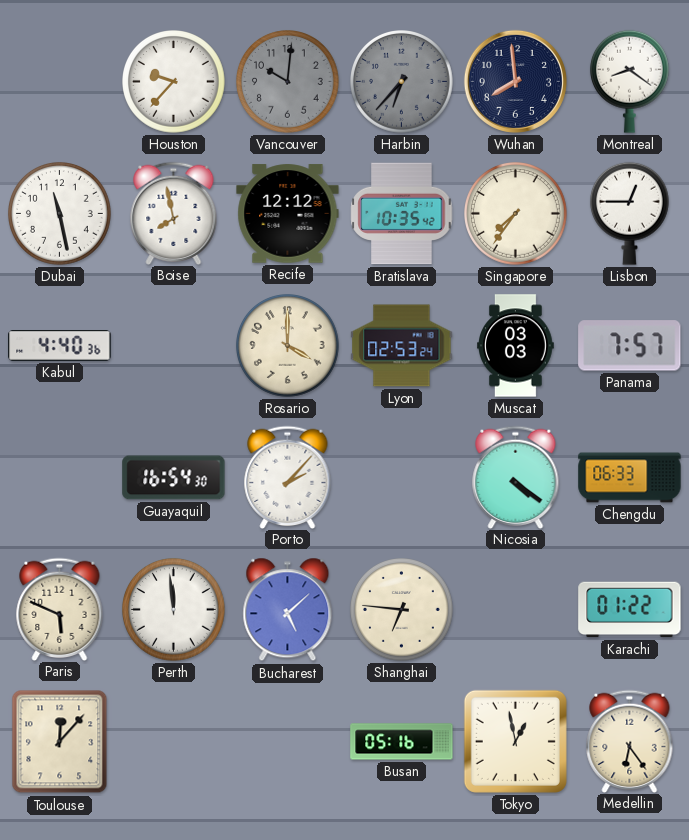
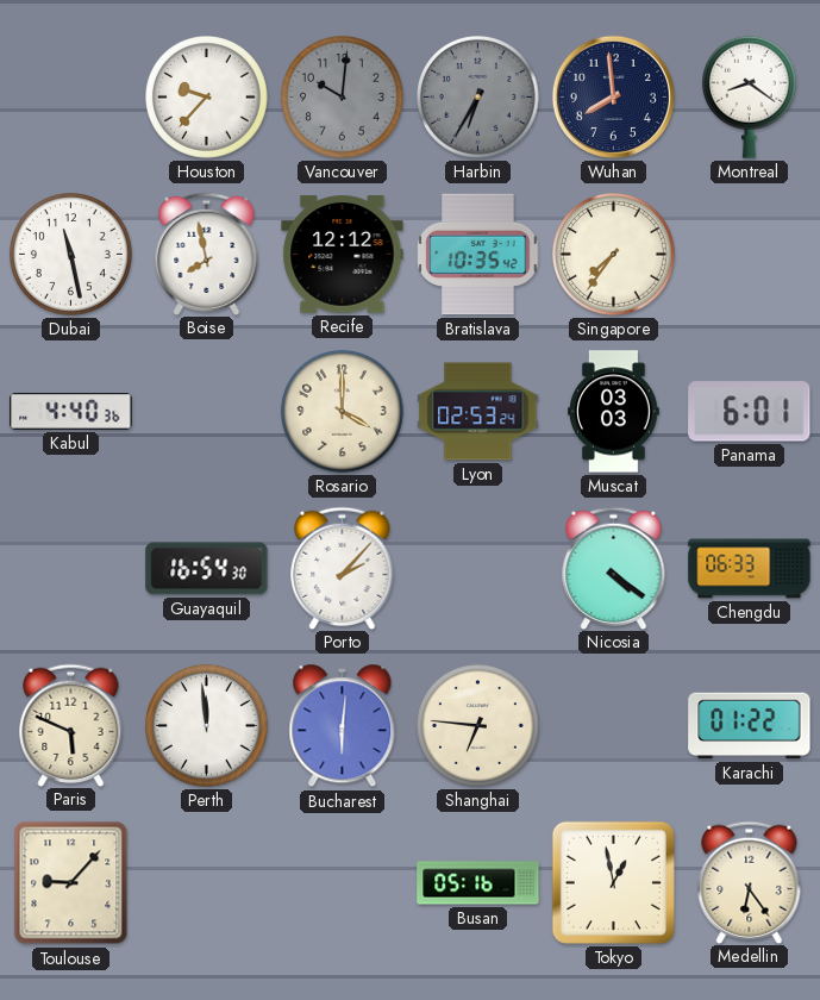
Harbin: 6:37 -> 6:35 (478, 98)
Lisbon: 12:45 -> none (629, 213)
Panama: 7:57 -> 6:01 (750, 412)
Bucharest: 5:08 -> 6:01 (343, 726)
Toulouse: 12:07 -> 9:07 (71, 883)
